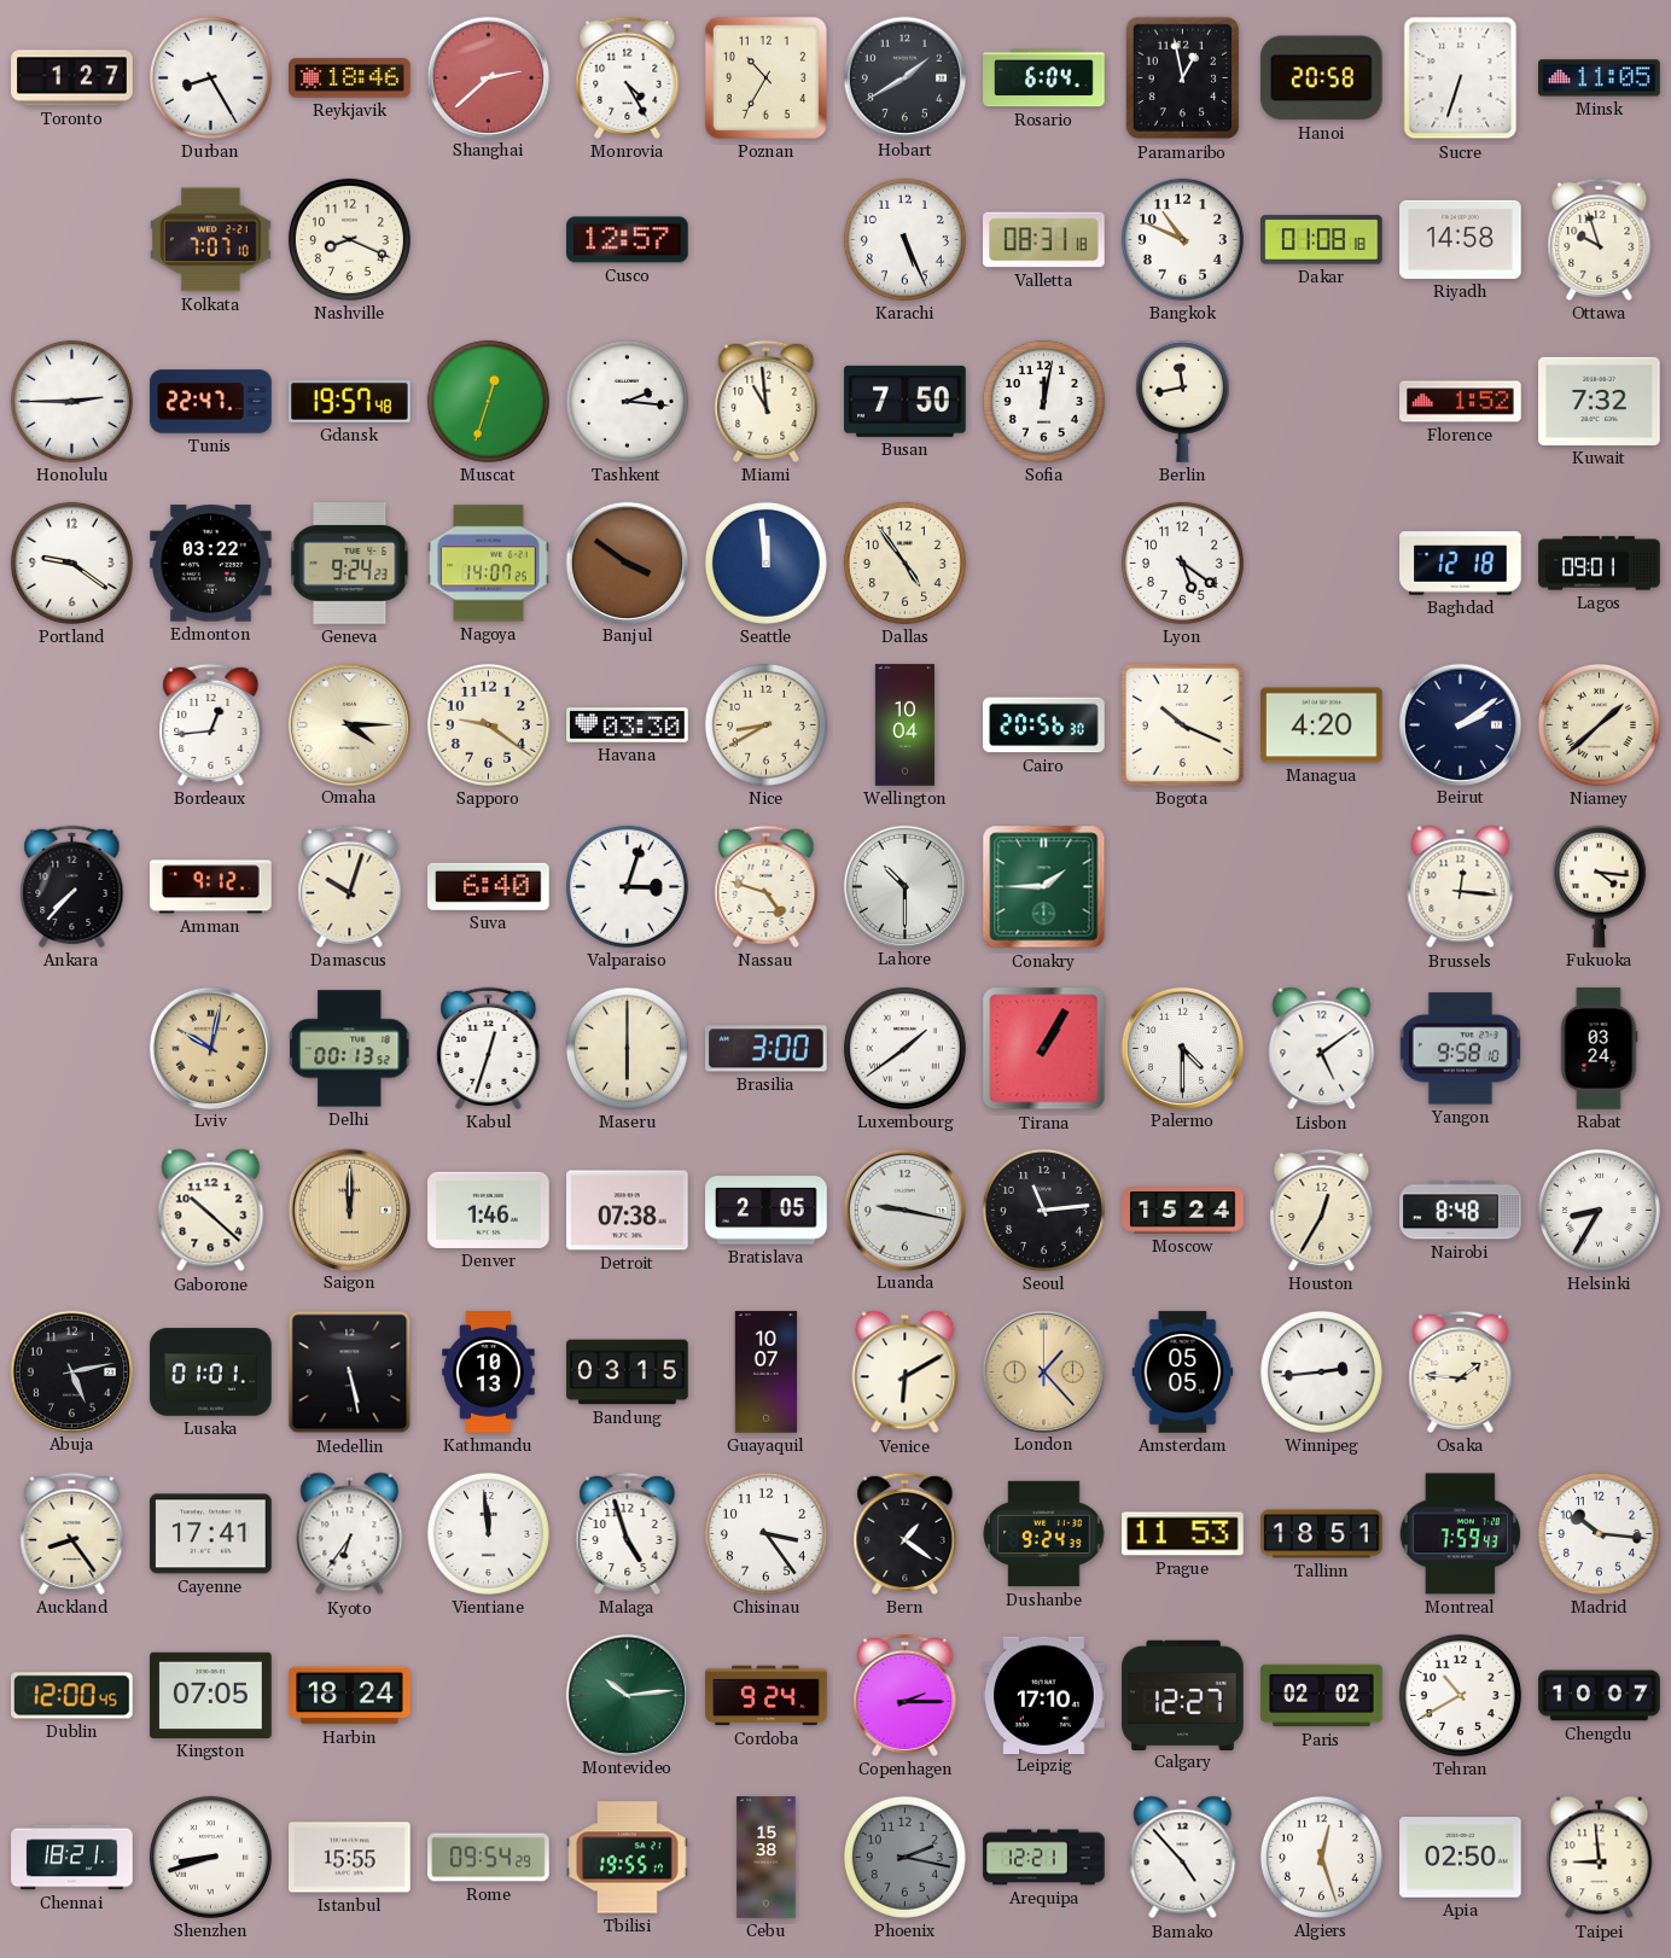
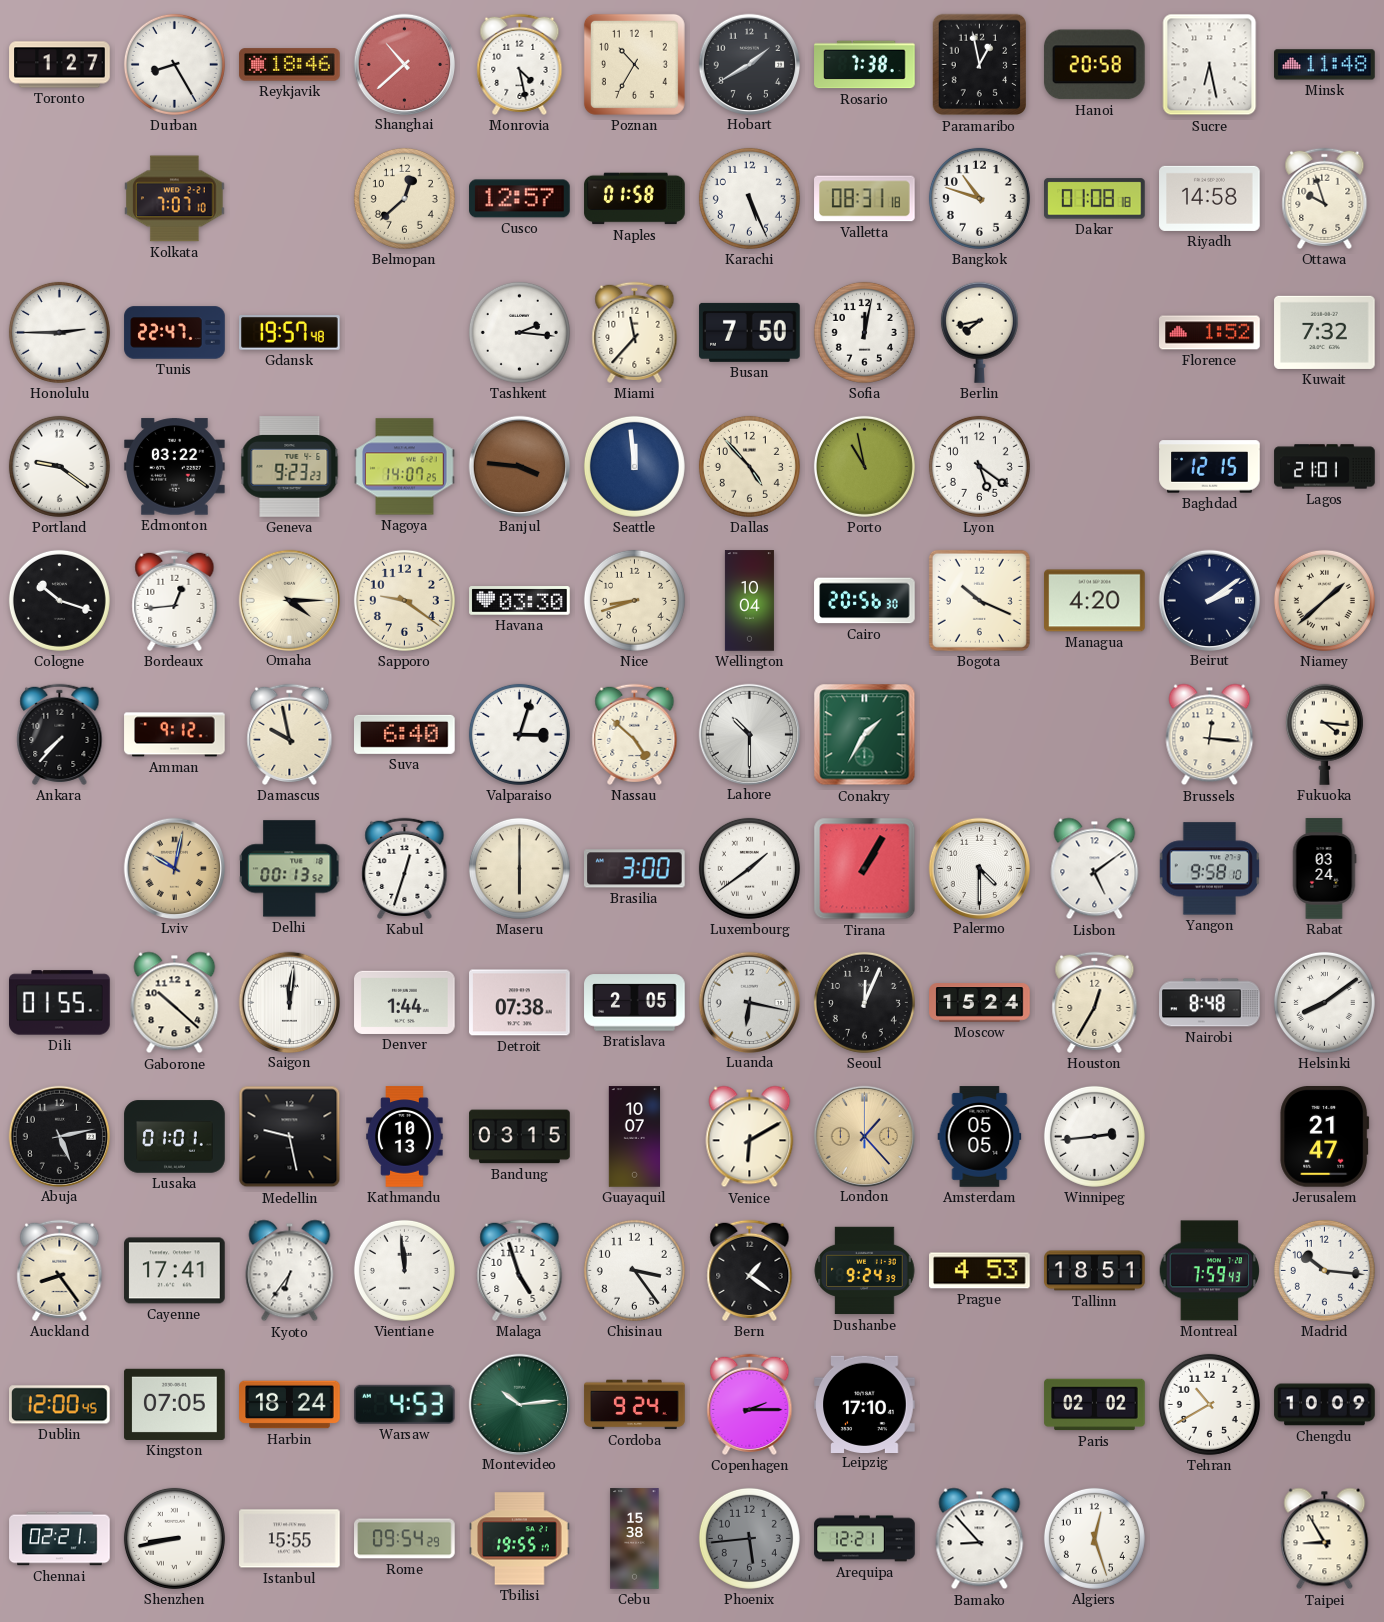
Shanghai: 2:38 -> 10:38 (404, 64)
Monrovia: 4:25 -> 4:28 (520, 64)
Rosario: 6:04 -> 7:38 (865, 65)
Sucre: 6:33 -> 6:28 (1210, 65)
Minsk: 11:05 -> 11:48 (1325, 65)
Nashville: 8:19 -> none (349, 239)
Belmopan: none -> 12:38 (404, 198)
Naples: none -> 01:58 (635, 199)
Bangkok: 10:49 -> 10:48 (979, 198)
Muscat: 12:33 -> none (488, 401)
Miami: 10:59 -> 11:37 (635, 332)
Berlin: 11:43 -> 7:43 (979, 332)
Geneva: 9:24 -> 9:23 (290, 467)
Banjul: 3:51 -> 3:46 (519, 466)
Dallas: 4:54 -> 4:53 (749, 466)
Porto: none -> 10:58 (864, 466)
Baghdad: 12:18 -> 12:15 (1210, 467)
Lagos: 09:01 -> 21:01 (1325, 467)
Cologne: none -> 10:18 (59, 600)
Nice: 8:40 -> 8:42 (634, 600)
Damascus: 10:03 -> 9:58 (290, 734)
Nassau: 4:48 -> 4:52 (635, 734)
Conakry: 1:45 -> 1:35 (865, 735)
Dili: none -> 01:55 (60, 1003)
Saigon: 12:00 -> 12:01 (289, 1002)
Saigon dial: champagne -> white (289, 1002)
Denver: 1:46 -> 1:44 (405, 1002)
Luanda: 9:17 -> 6:17 (749, 1002)
Seoul: 11:14 -> 12:04 (864, 1002)
Helsinki: 8:35 -> 8:09 (1324, 1002)
Medellin: 5:28 -> 9:28 (290, 1137)
Osaka: 1:46 -> none (1461, 1371)
Jerusalem: none -> 21:47 (1325, 1137)
Prague: 11:53 -> 4:53 (980, 1271)
Warsaw: none -> 4:53 (405, 1404)
Calgary: 12:27 -> none (1183, 1695)
Chengdu: 10:07 -> 10:09 (1325, 1405)
Chennai: 18:21 -> 02:21 (60, 1539)
Shenzhen: 8:42 -> 8:43 (174, 1538)
Phoenix: 2:17 -> 5:44 (749, 1538)
Bamako: 4:53 -> 8:53 (980, 1539)
Apia: 02:50 -> none (1461, 1858)
Taipei: 8:59 -> 8:55 (1325, 1539)
